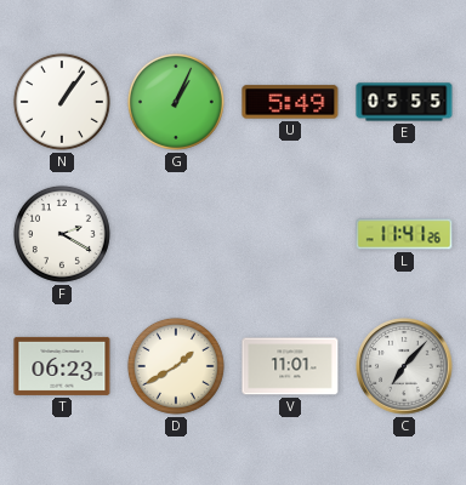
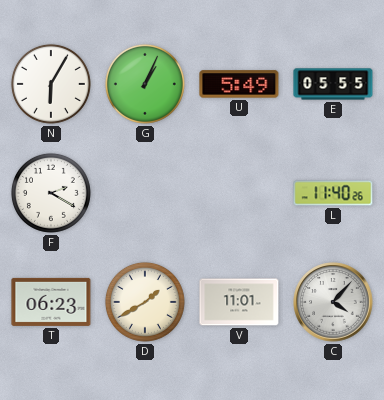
N: 1:06 -> 6:05 (51, 84)
L: 11:41 -> 11:40 (333, 193)
C: 7:07 -> 4:07 (333, 302)
